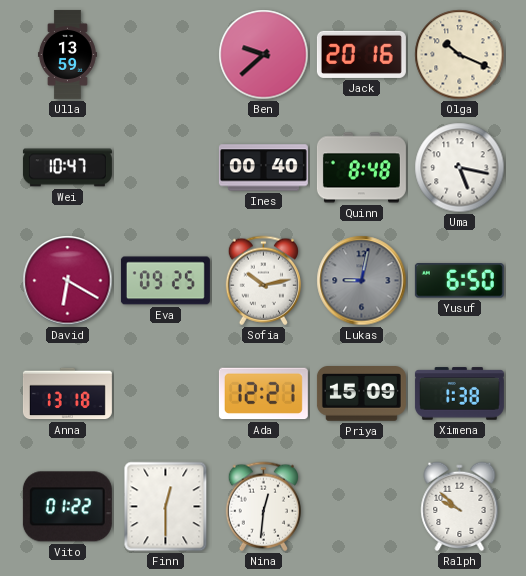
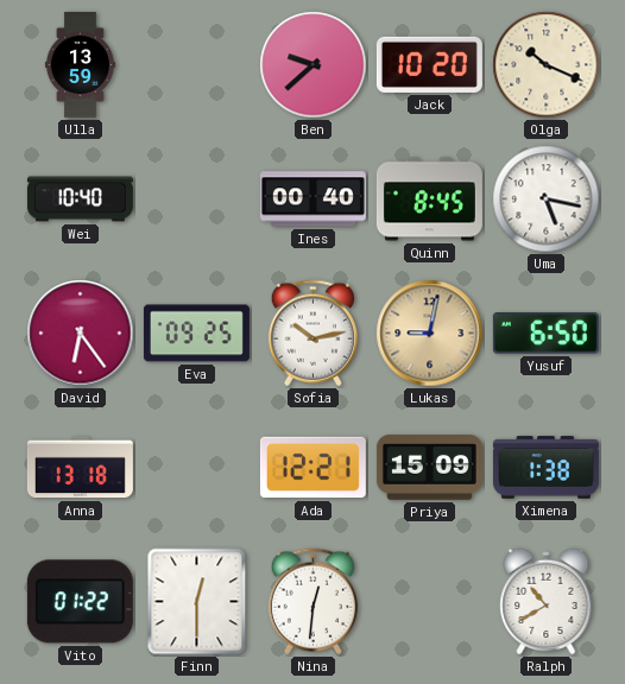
Jack: 20:16 -> 10:20 (429, 64)
Wei: 10:47 -> 10:40 (80, 199)
Quinn: 8:48 -> 8:45 (429, 199)
David: 6:20 -> 6:24 (81, 334)
Lukas dial: grey -> champagne (430, 334)
Ralph: 9:52 -> 10:40 (547, 602)
